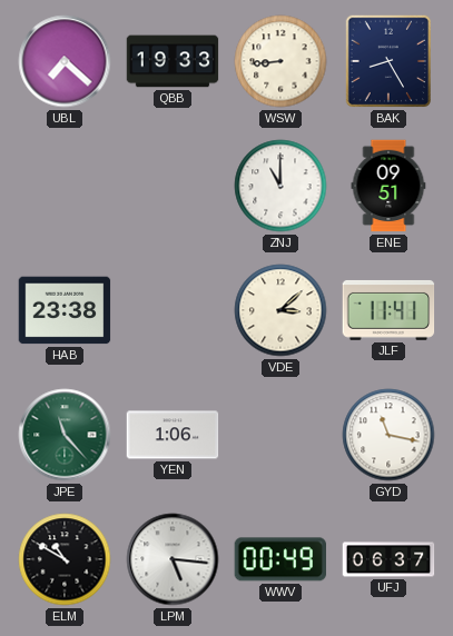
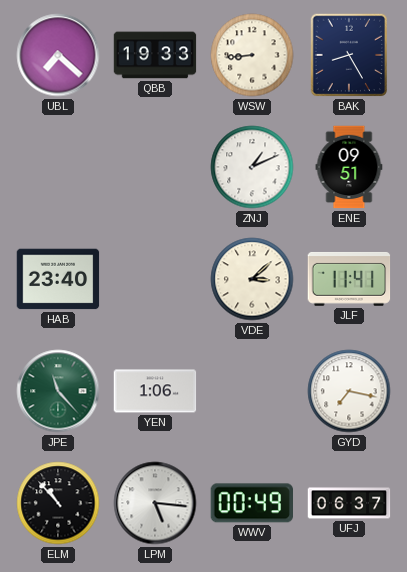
ZNJ: 11:00 -> 1:11 (252, 167)
HAB: 23:38 -> 23:40 (58, 279)
GYD: 11:17 -> 7:17 (349, 391)
ELM: 10:50 -> 10:53 (58, 503)
